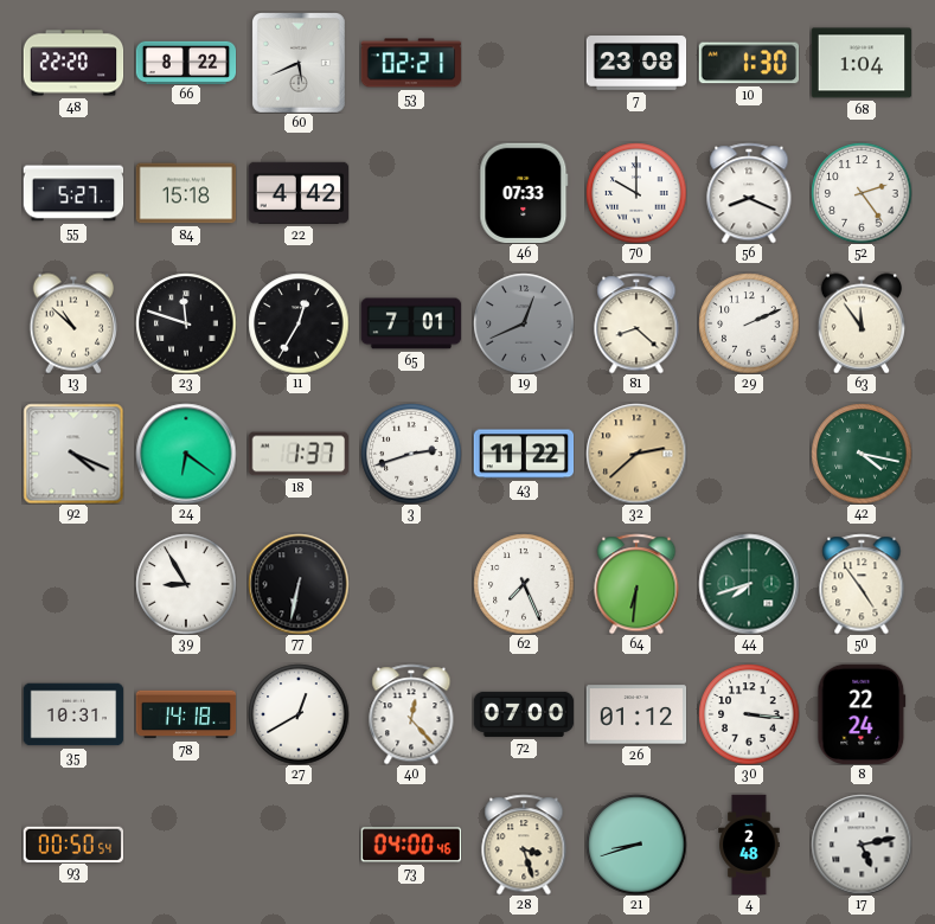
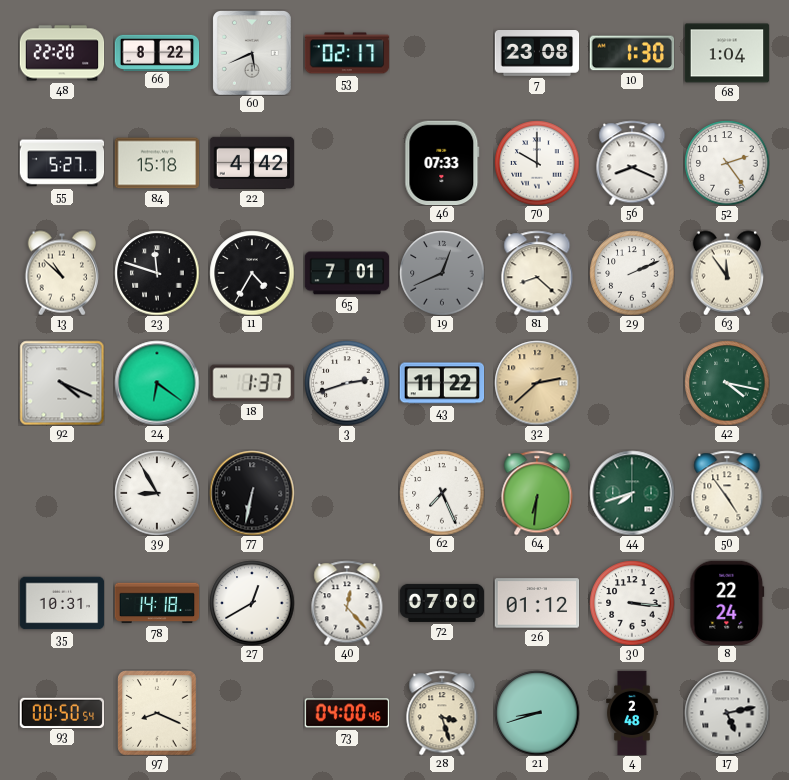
53: 02:21 -> 02:17 (347, 53)
11: 12:35 -> 4:35 (252, 273)
97: none -> 8:19 (158, 713)
